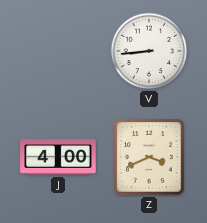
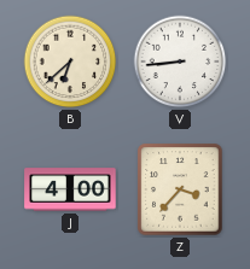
B: none -> 6:38 (70, 62)
Z: 3:41 -> 3:37 (180, 189)
